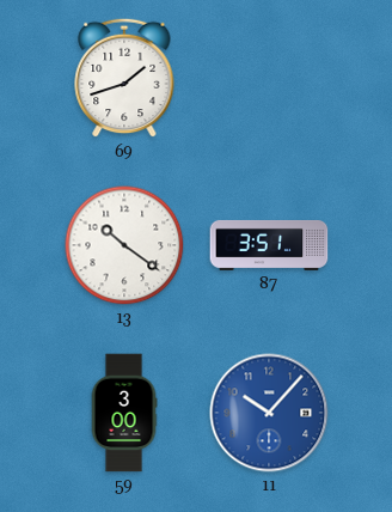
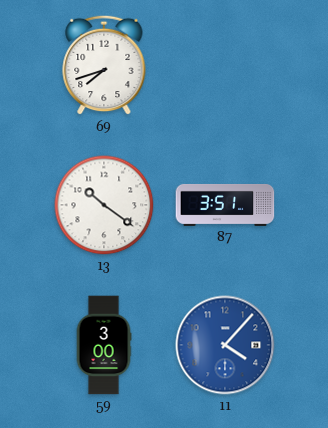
69: 1:42 -> 7:42 (104, 65)
11: 10:07 -> 4:07 (225, 345)
